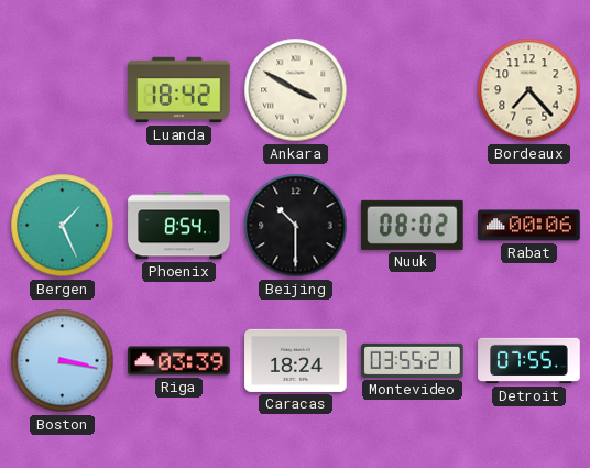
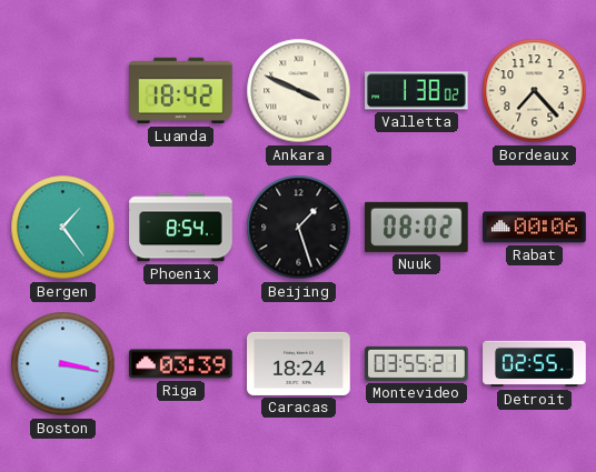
Ankara: 3:50 -> 3:49 (299, 91)
Valletta: none -> 1:38 (417, 91)
Bergen: 1:26 -> 1:24 (63, 228)
Beijing: 10:30 -> 1:27 (299, 228)
Detroit: 07:55 -> 02:55 (535, 364)
